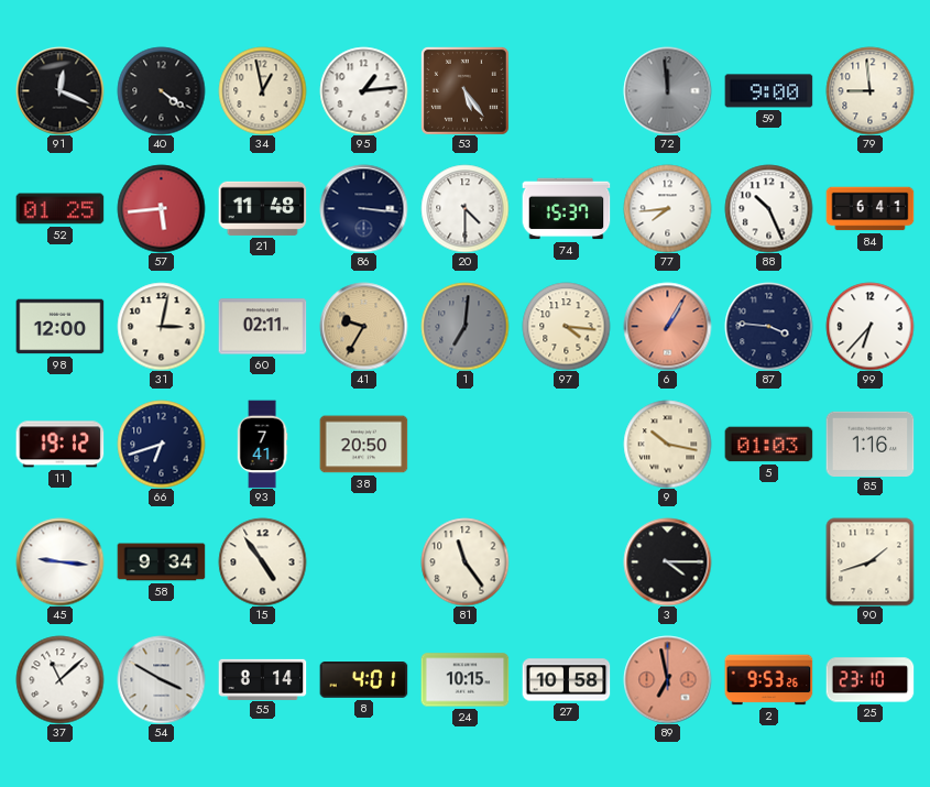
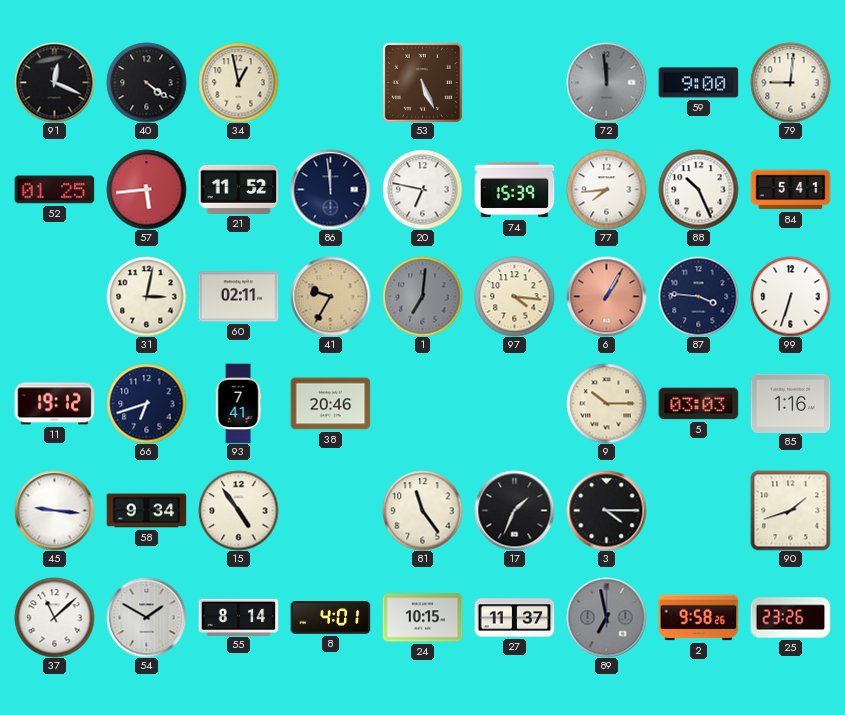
95: 1:14 -> none (363, 90)
53: 5:24 -> 5:26 (422, 82)
79: 8:59 -> 9:01 (790, 82)
21: 11:48 -> 11:52 (238, 189)
86: 3:16 -> 11:59 (330, 189)
20: 4:30 -> 6:47 (422, 189)
74: 15:37 -> 15:39 (514, 190)
84: 6:41 -> 5:41 (790, 190)
98: 12:00 -> none (59, 327)
99: 6:37 -> 6:33 (790, 296)
38: 20:50 -> 20:46 (330, 404)
9: 10:17 -> 10:15 (606, 403)
5: 01:03 -> 03:03 (698, 404)
17: none -> 1:34 (514, 510)
54: 3:50 -> 1:50 (146, 617)
27: 10:58 -> 11:37 (514, 618)
89 dial: salmon -> grey (606, 617)
2: 9:53 -> 9:58 (698, 618)
25: 23:10 -> 23:26 (790, 618)
